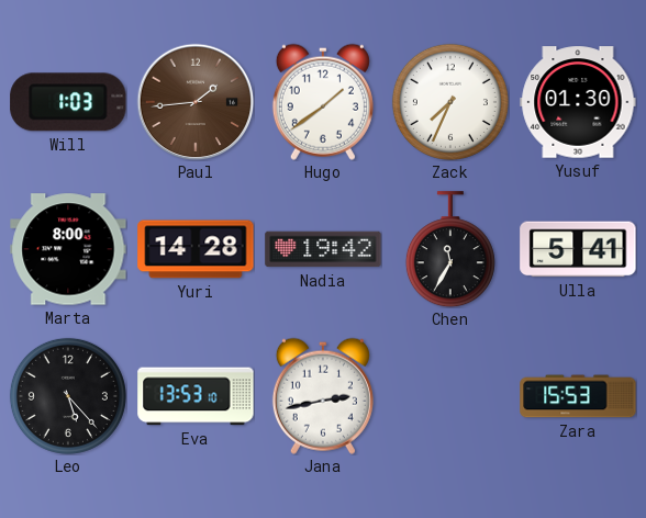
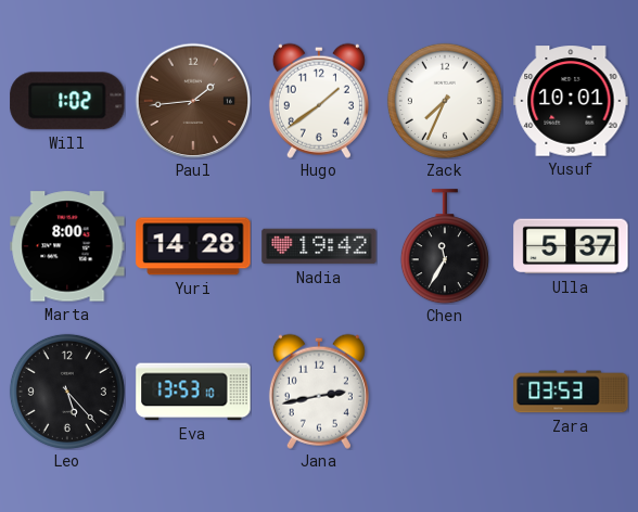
Will: 1:03 -> 1:02 (67, 101)
Yusuf: 01:30 -> 10:01 (571, 101)
Ulla: 5:41 -> 5:37 (571, 246)
Zara: 15:53 -> 03:53 (571, 392)
